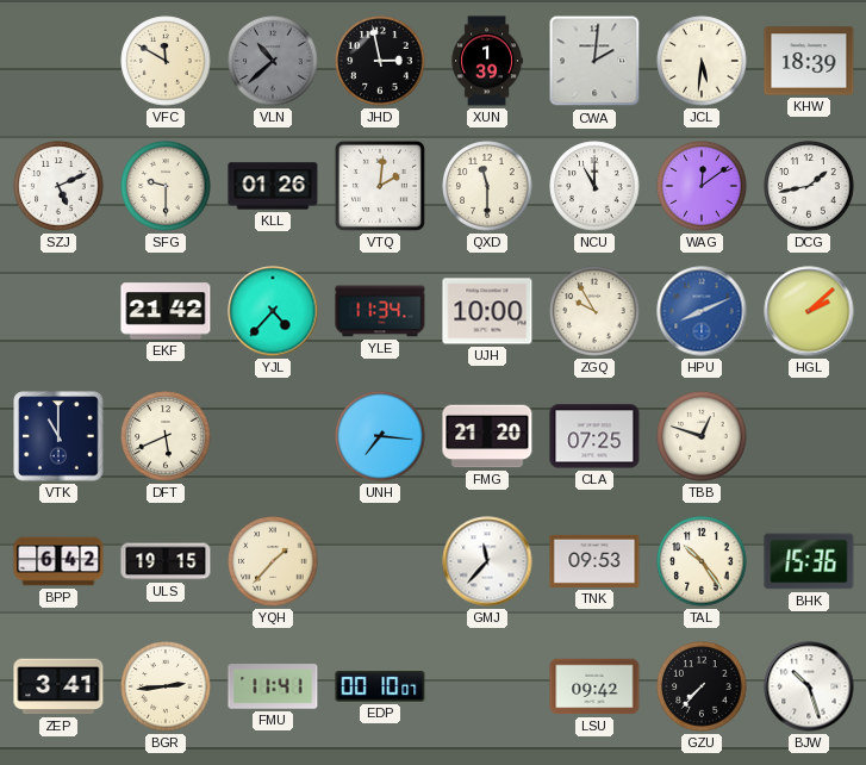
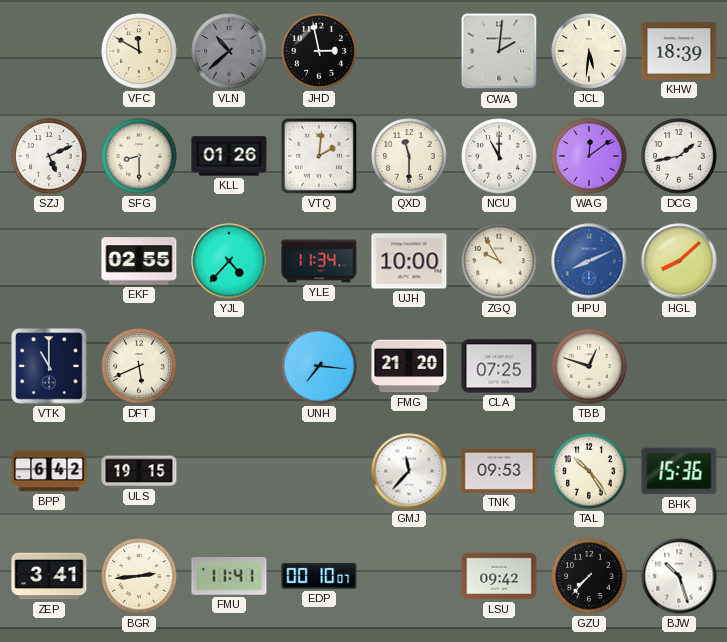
XUN: 1:39 -> none (487, 61)
SFG: 9:30 -> 8:30 (139, 156)
EKF: 21:42 -> 02:55 (139, 261)
HGL: 2:08 -> 8:08 (679, 261)
YQH: 1:37 -> none (273, 561)
